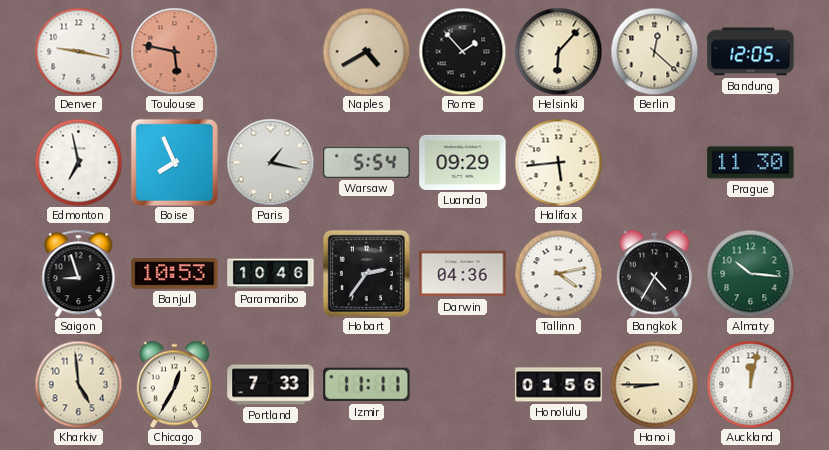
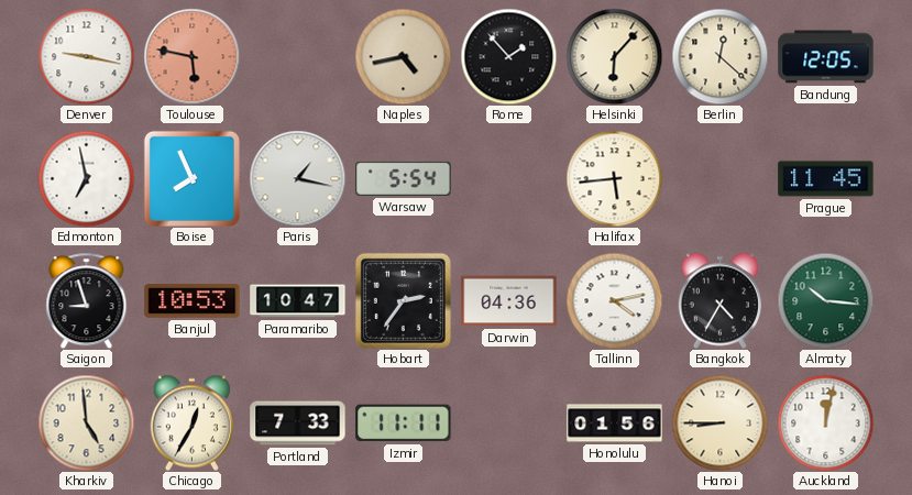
Naples: 4:40 -> 4:43 (403, 56)
Luanda: 09:29 -> none (463, 162)
Prague: 11:30 -> 11:45 (826, 179)
Paramaribo: 10:46 -> 10:47 (298, 301)
